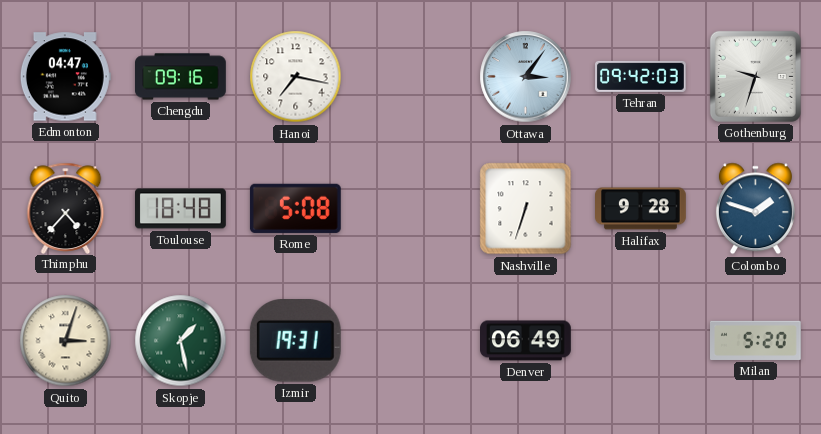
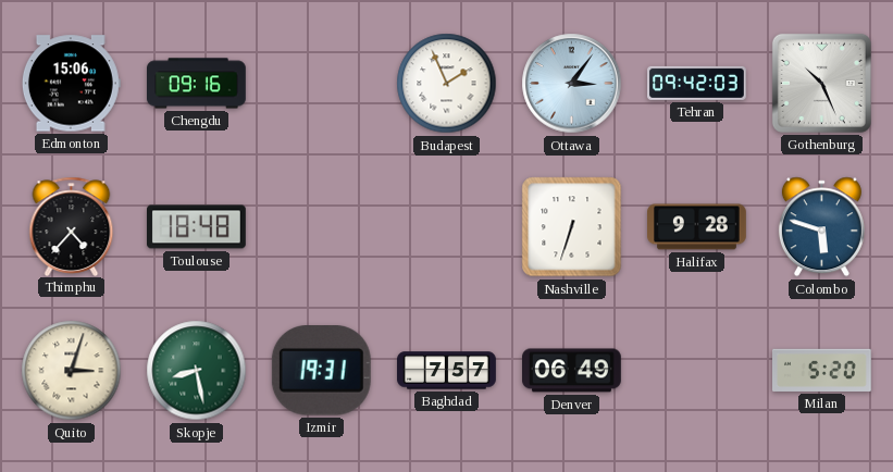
Edmonton: 04:47 -> 15:06 (71, 84)
Hanoi: 7:17 -> none (296, 77)
Budapest: none -> 1:56 (447, 84)
Gothenburg: 9:33 -> 10:26 (821, 83)
Rome: 5:08 -> none (295, 208)
Colombo: 1:48 -> 5:48 (821, 227)
Skopje: 1:28 -> 8:28 (197, 371)
Baghdad: none -> 7:57 (447, 371)
